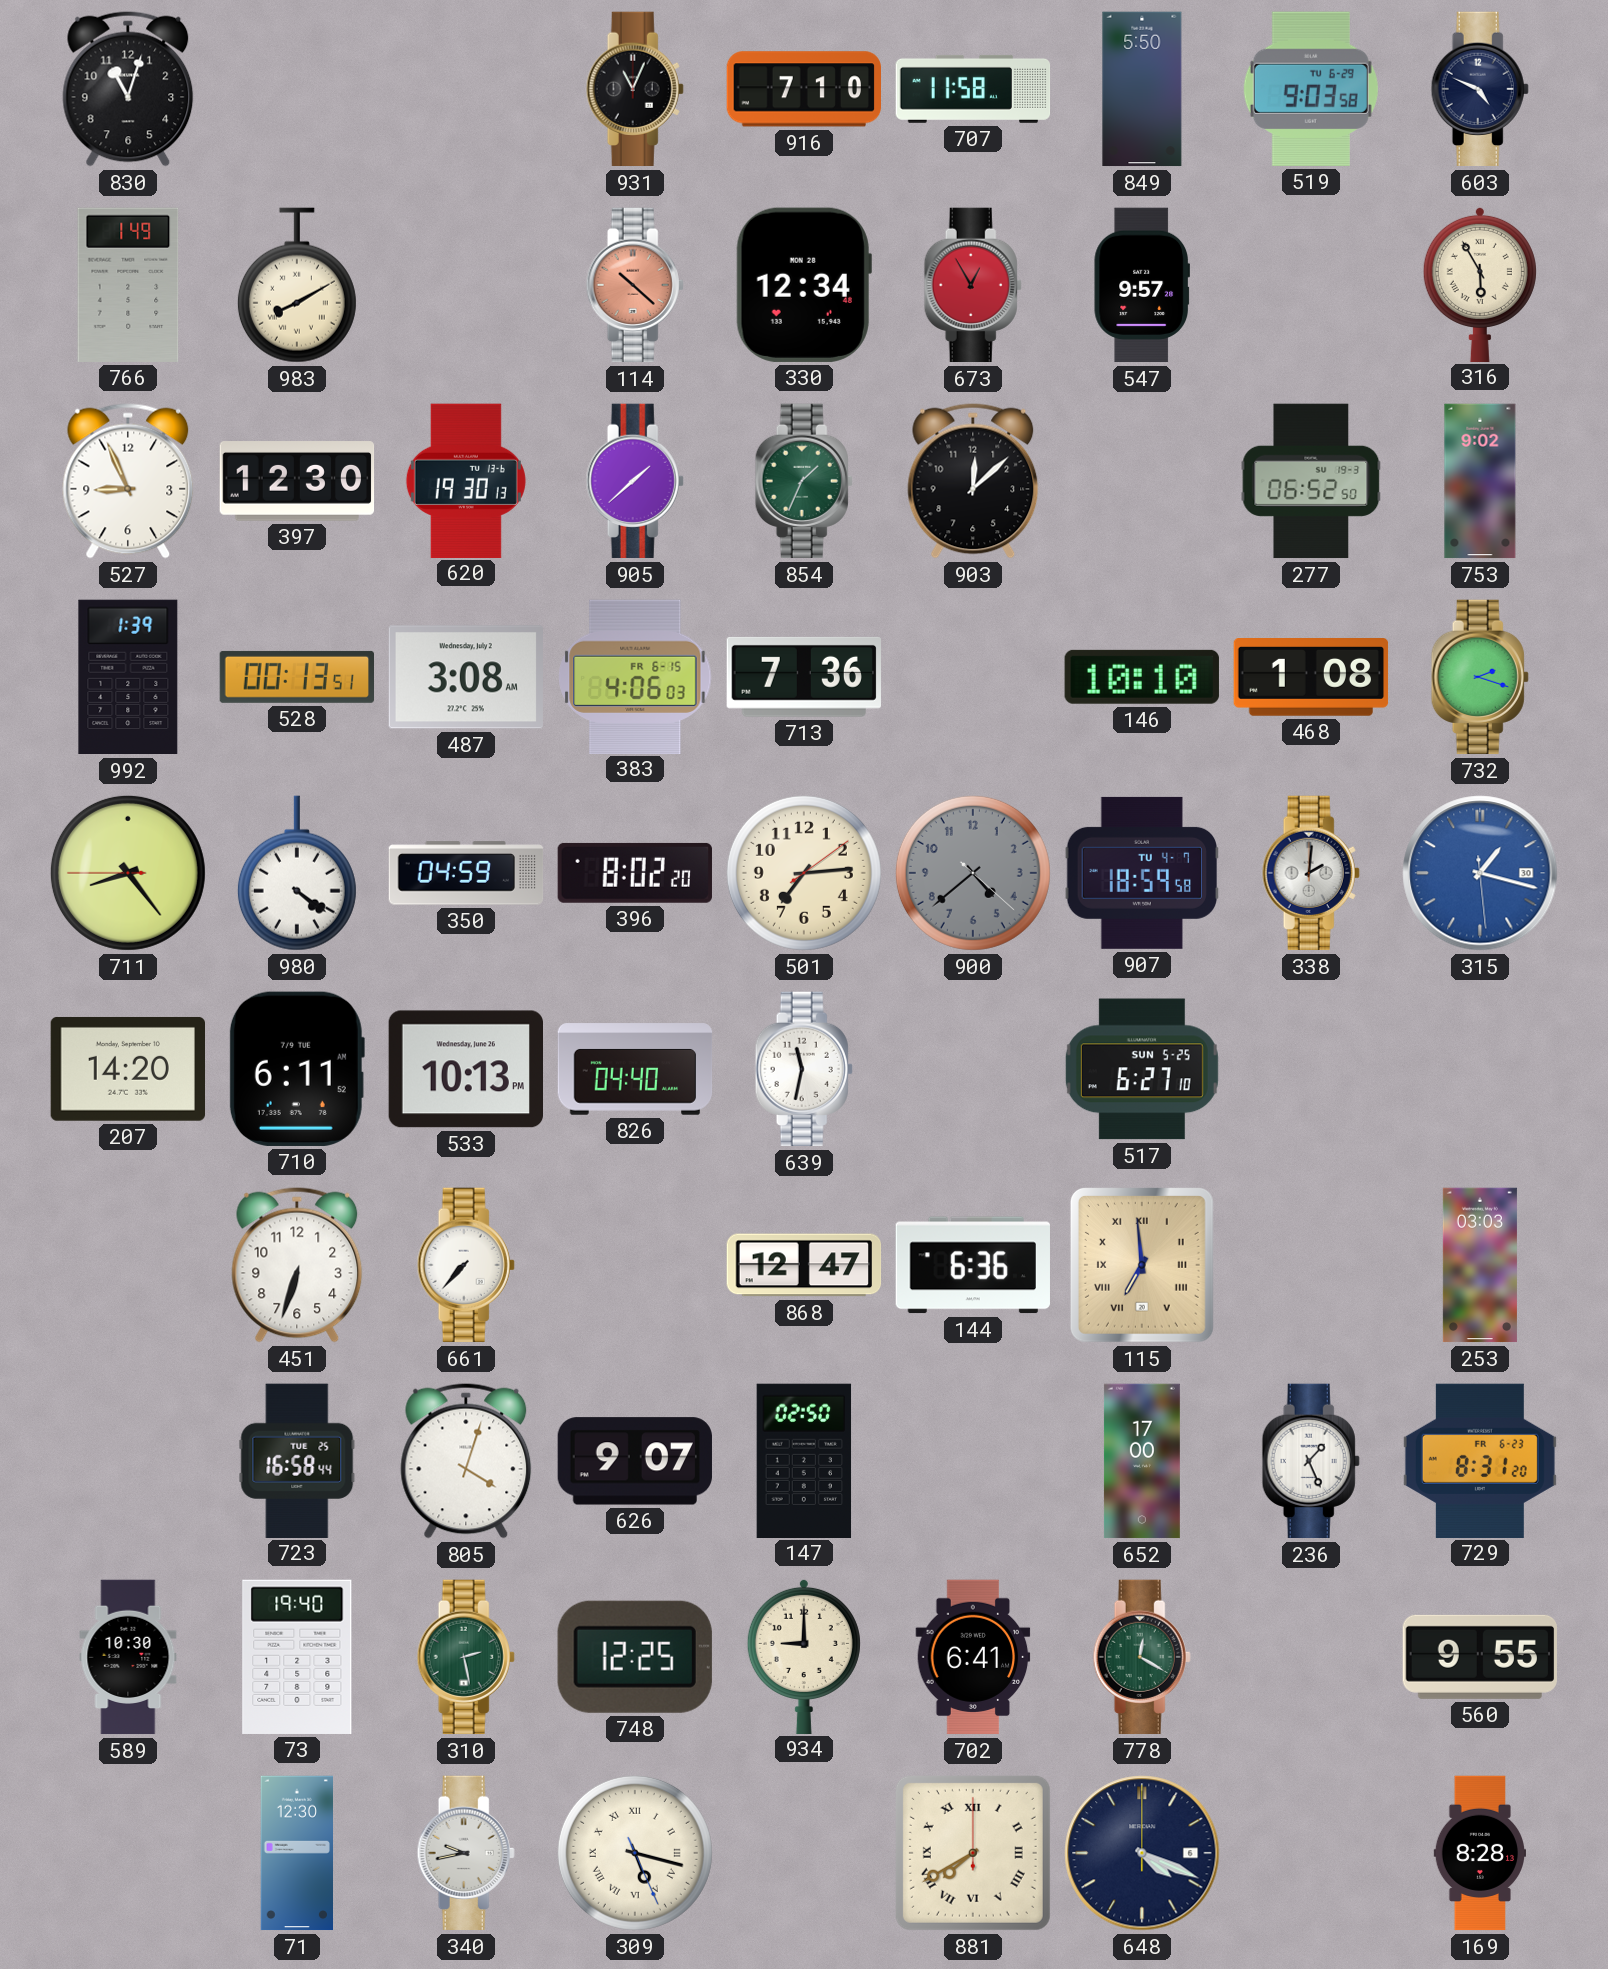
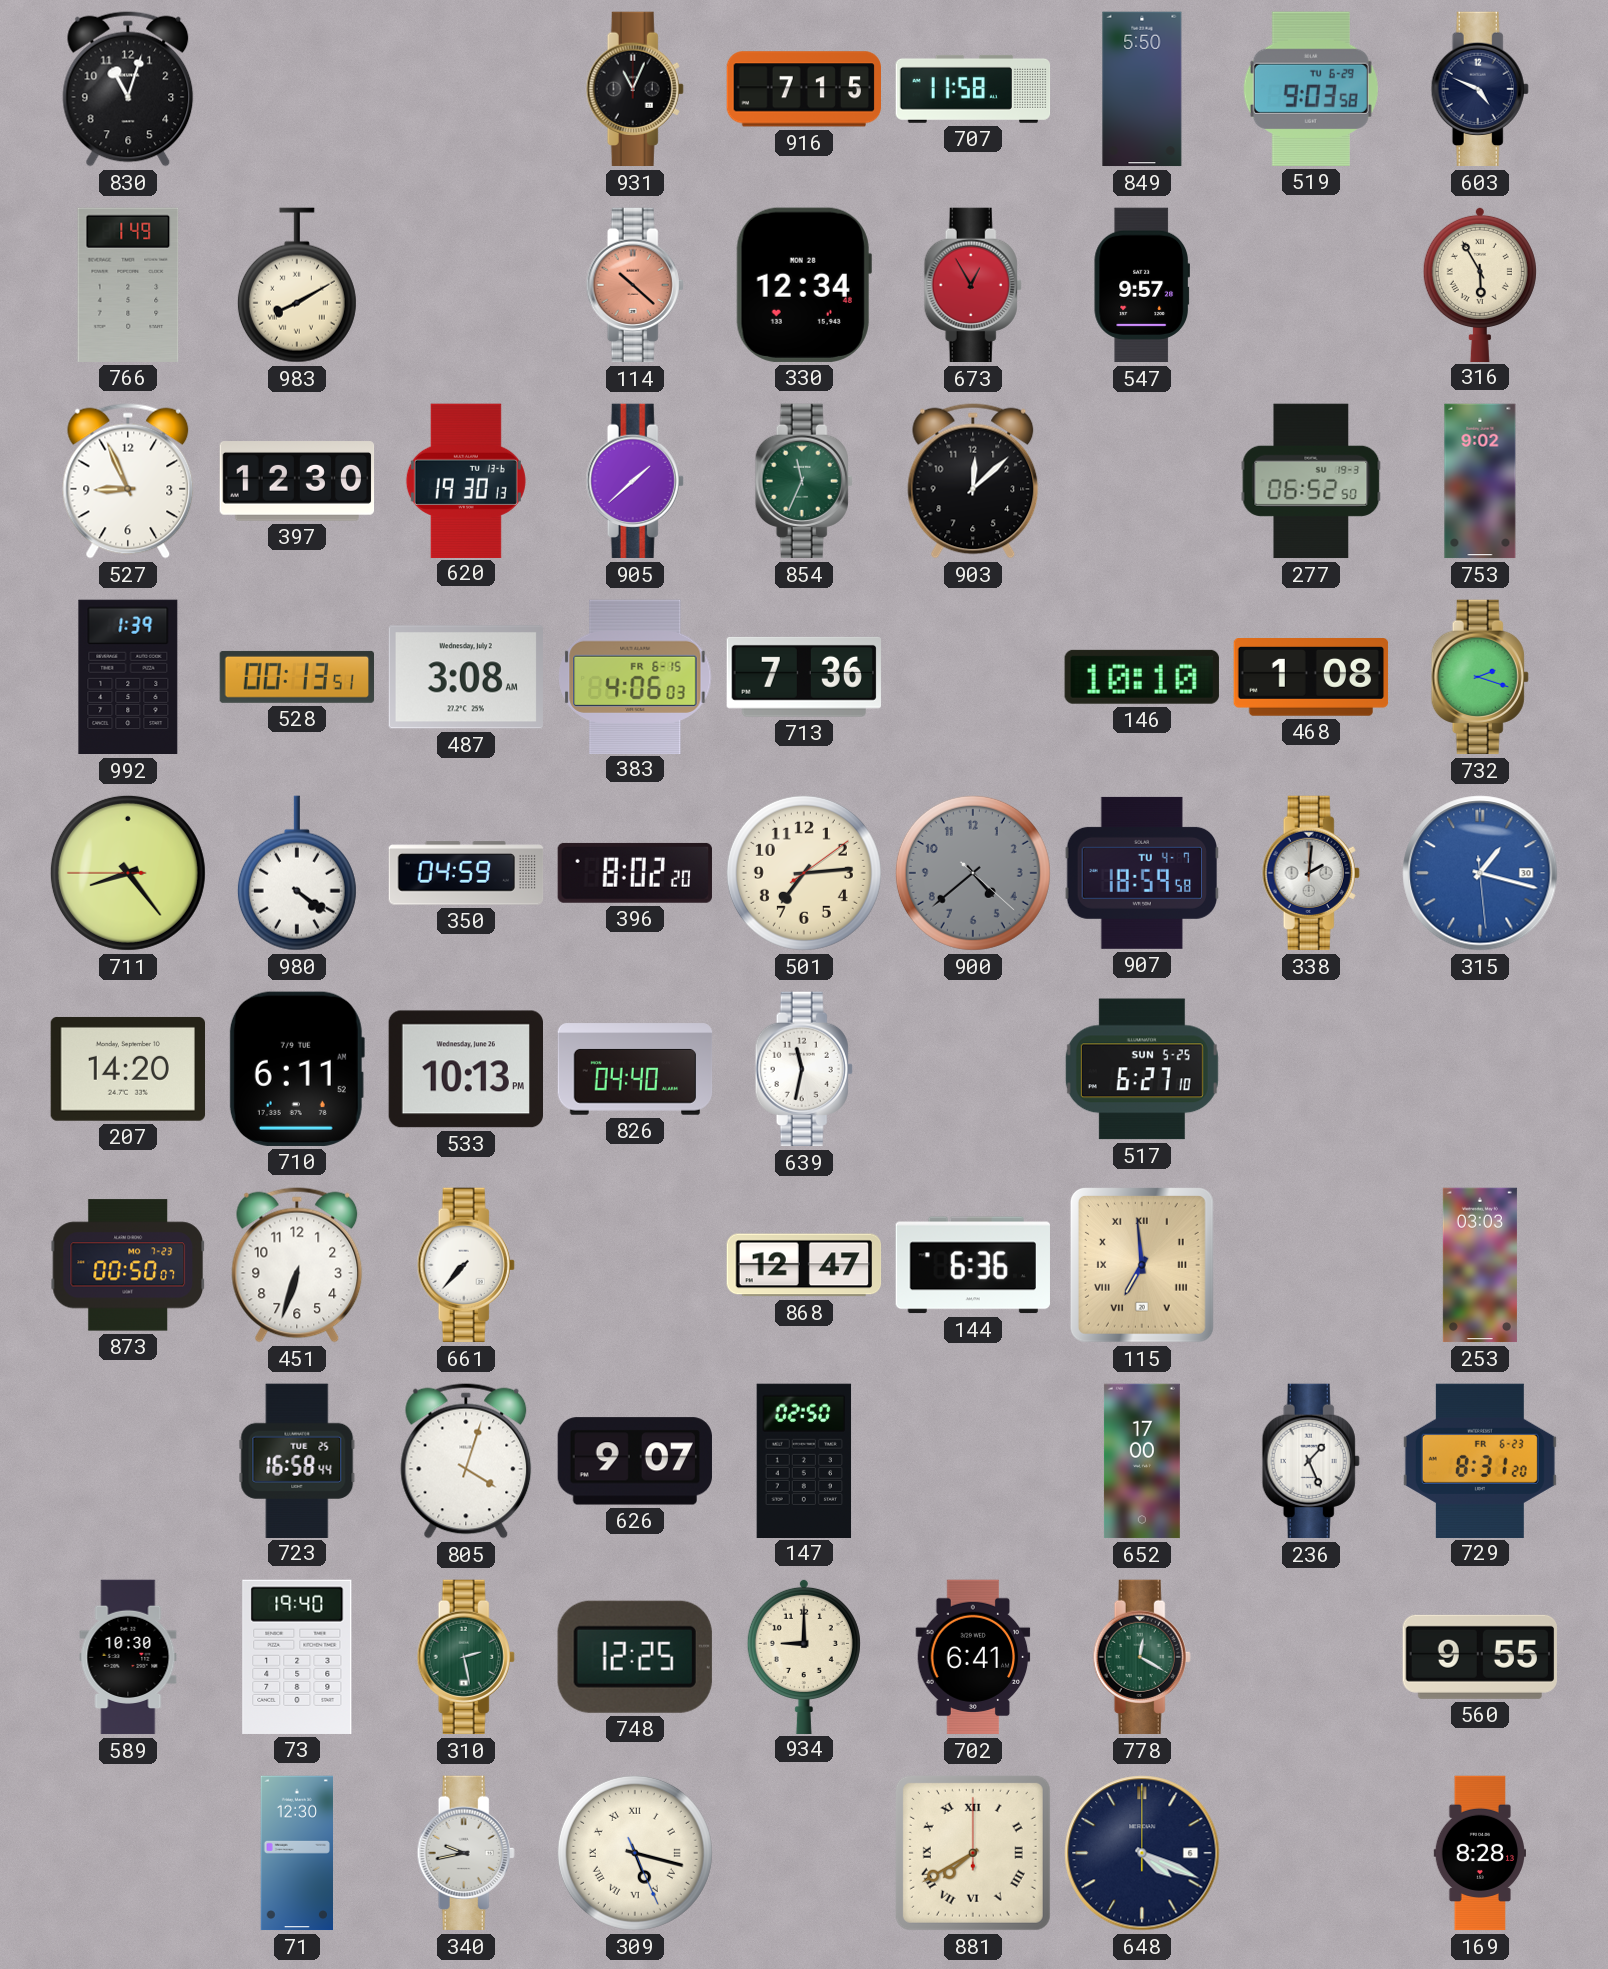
916: 7:10 -> 7:15 (803, 89)
854: 1:34 -> 11:34 (804, 481)
873: none -> 00:50 (127, 1265)
